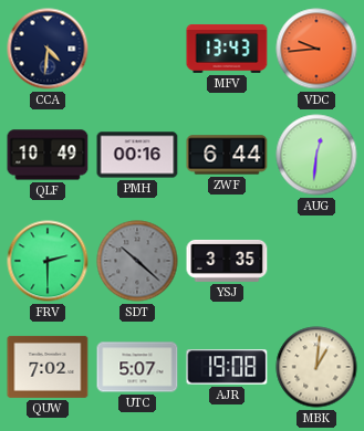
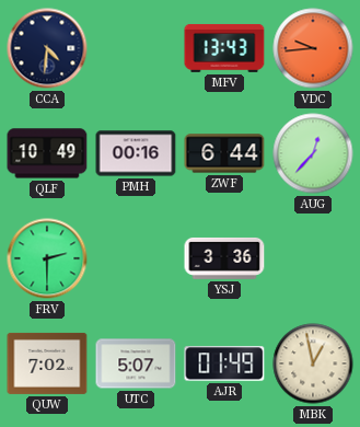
AUG: 12:31 -> 12:37 (313, 153)
SDT: 10:22 -> none (137, 261)
YSJ: 3:35 -> 3:36 (224, 258)
AJR: 19:08 -> 01:49 (224, 363)
MBK: 1:01 -> 12:58 (313, 363)
